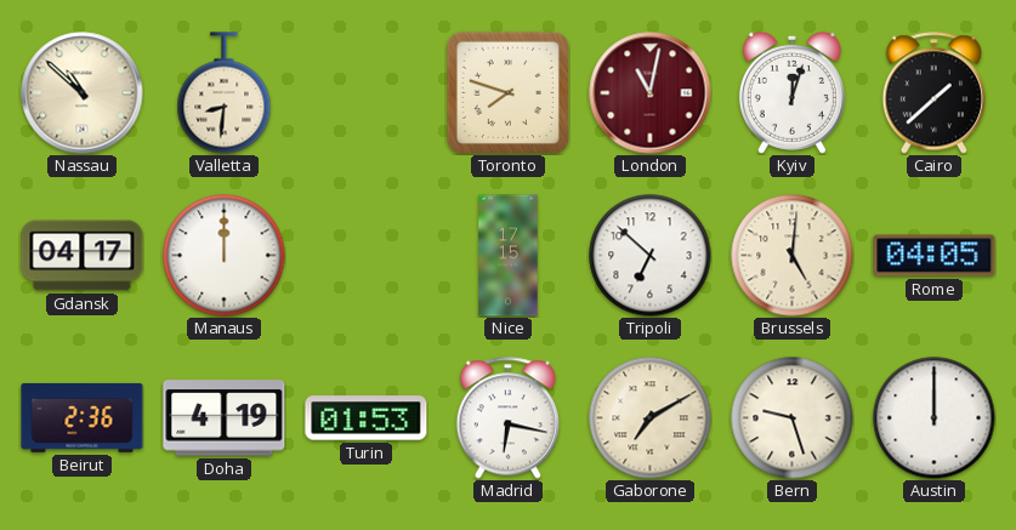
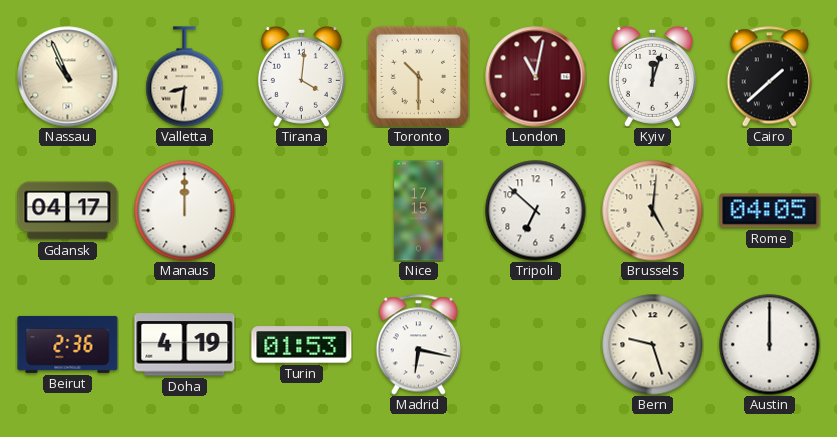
Nassau: 10:52 -> 10:56 (68, 77)
Tirana: none -> 4:01 (301, 76)
Toronto: 7:48 -> 10:30 (418, 76)
Gaborone: 7:10 -> none (651, 418)
